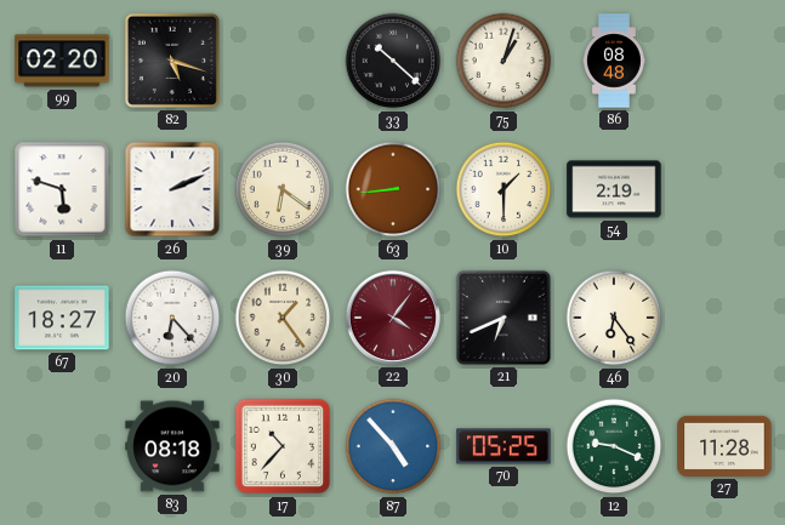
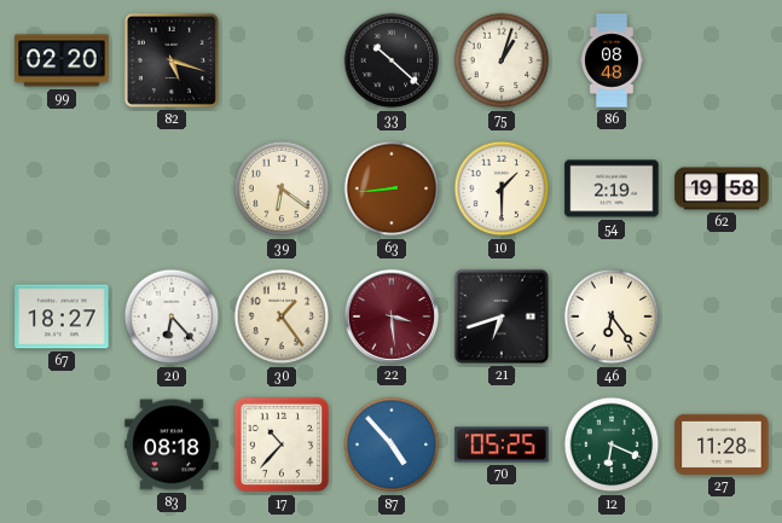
11: 5:48 -> none (62, 189)
26: 2:11 -> none (172, 189)
62: none -> 19:58 (722, 188)
22: 4:06 -> 3:29 (392, 316)
21: 6:41 -> 6:42 (502, 316)
12: 9:19 -> 6:19 (612, 444)
